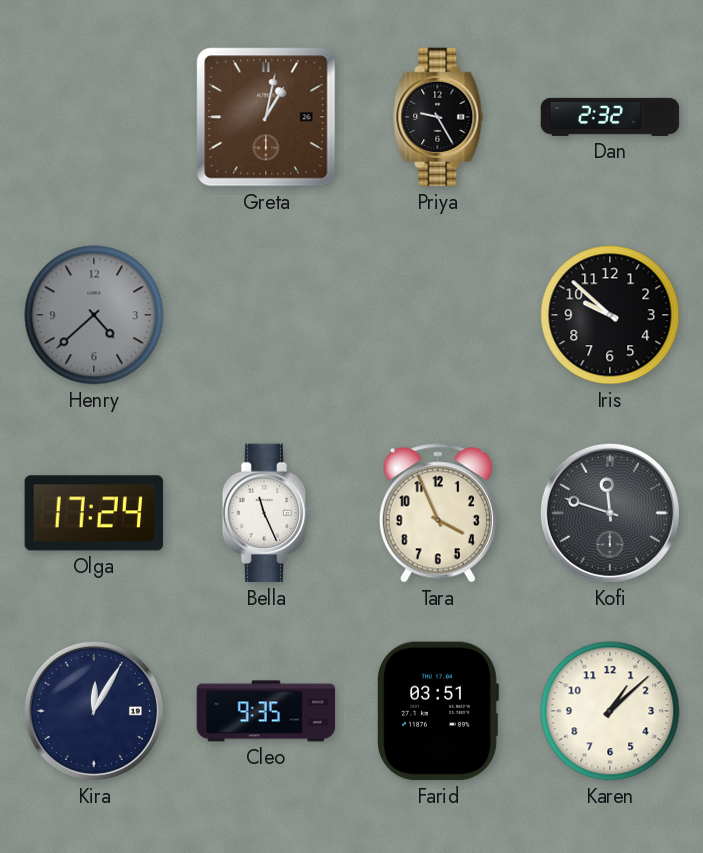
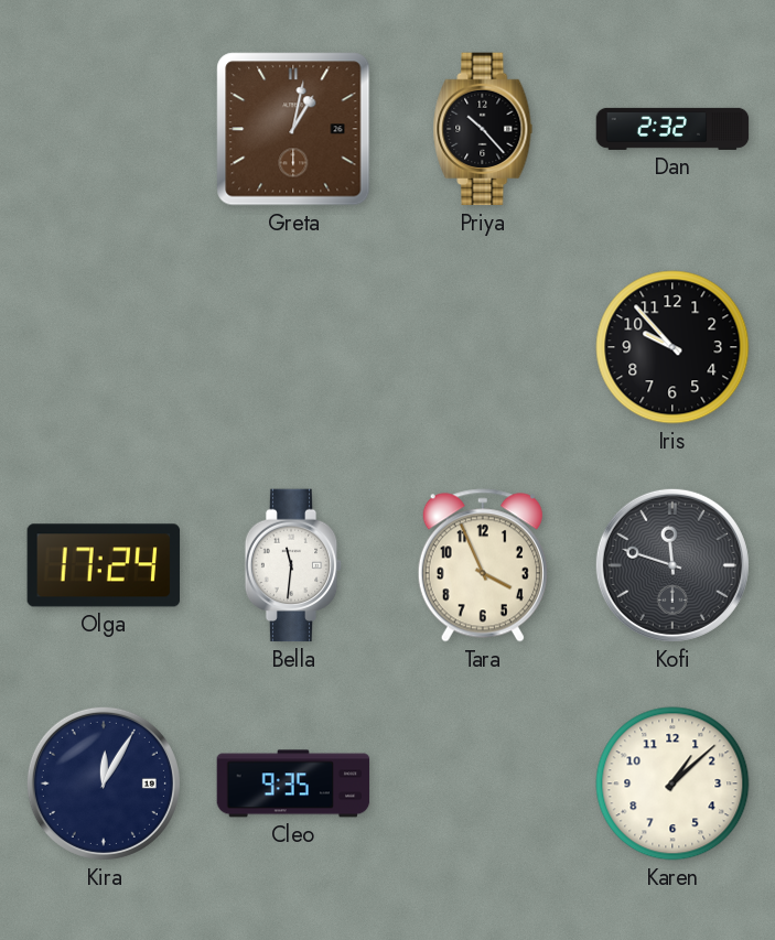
Priya: 9:25 -> 10:23 (483, 129)
Henry: 4:38 -> none (94, 315)
Iris: 9:52 -> 9:53 (672, 347)
Bella: 11:26 -> 11:31 (293, 565)
Farid: 03:51 -> none (438, 711)
